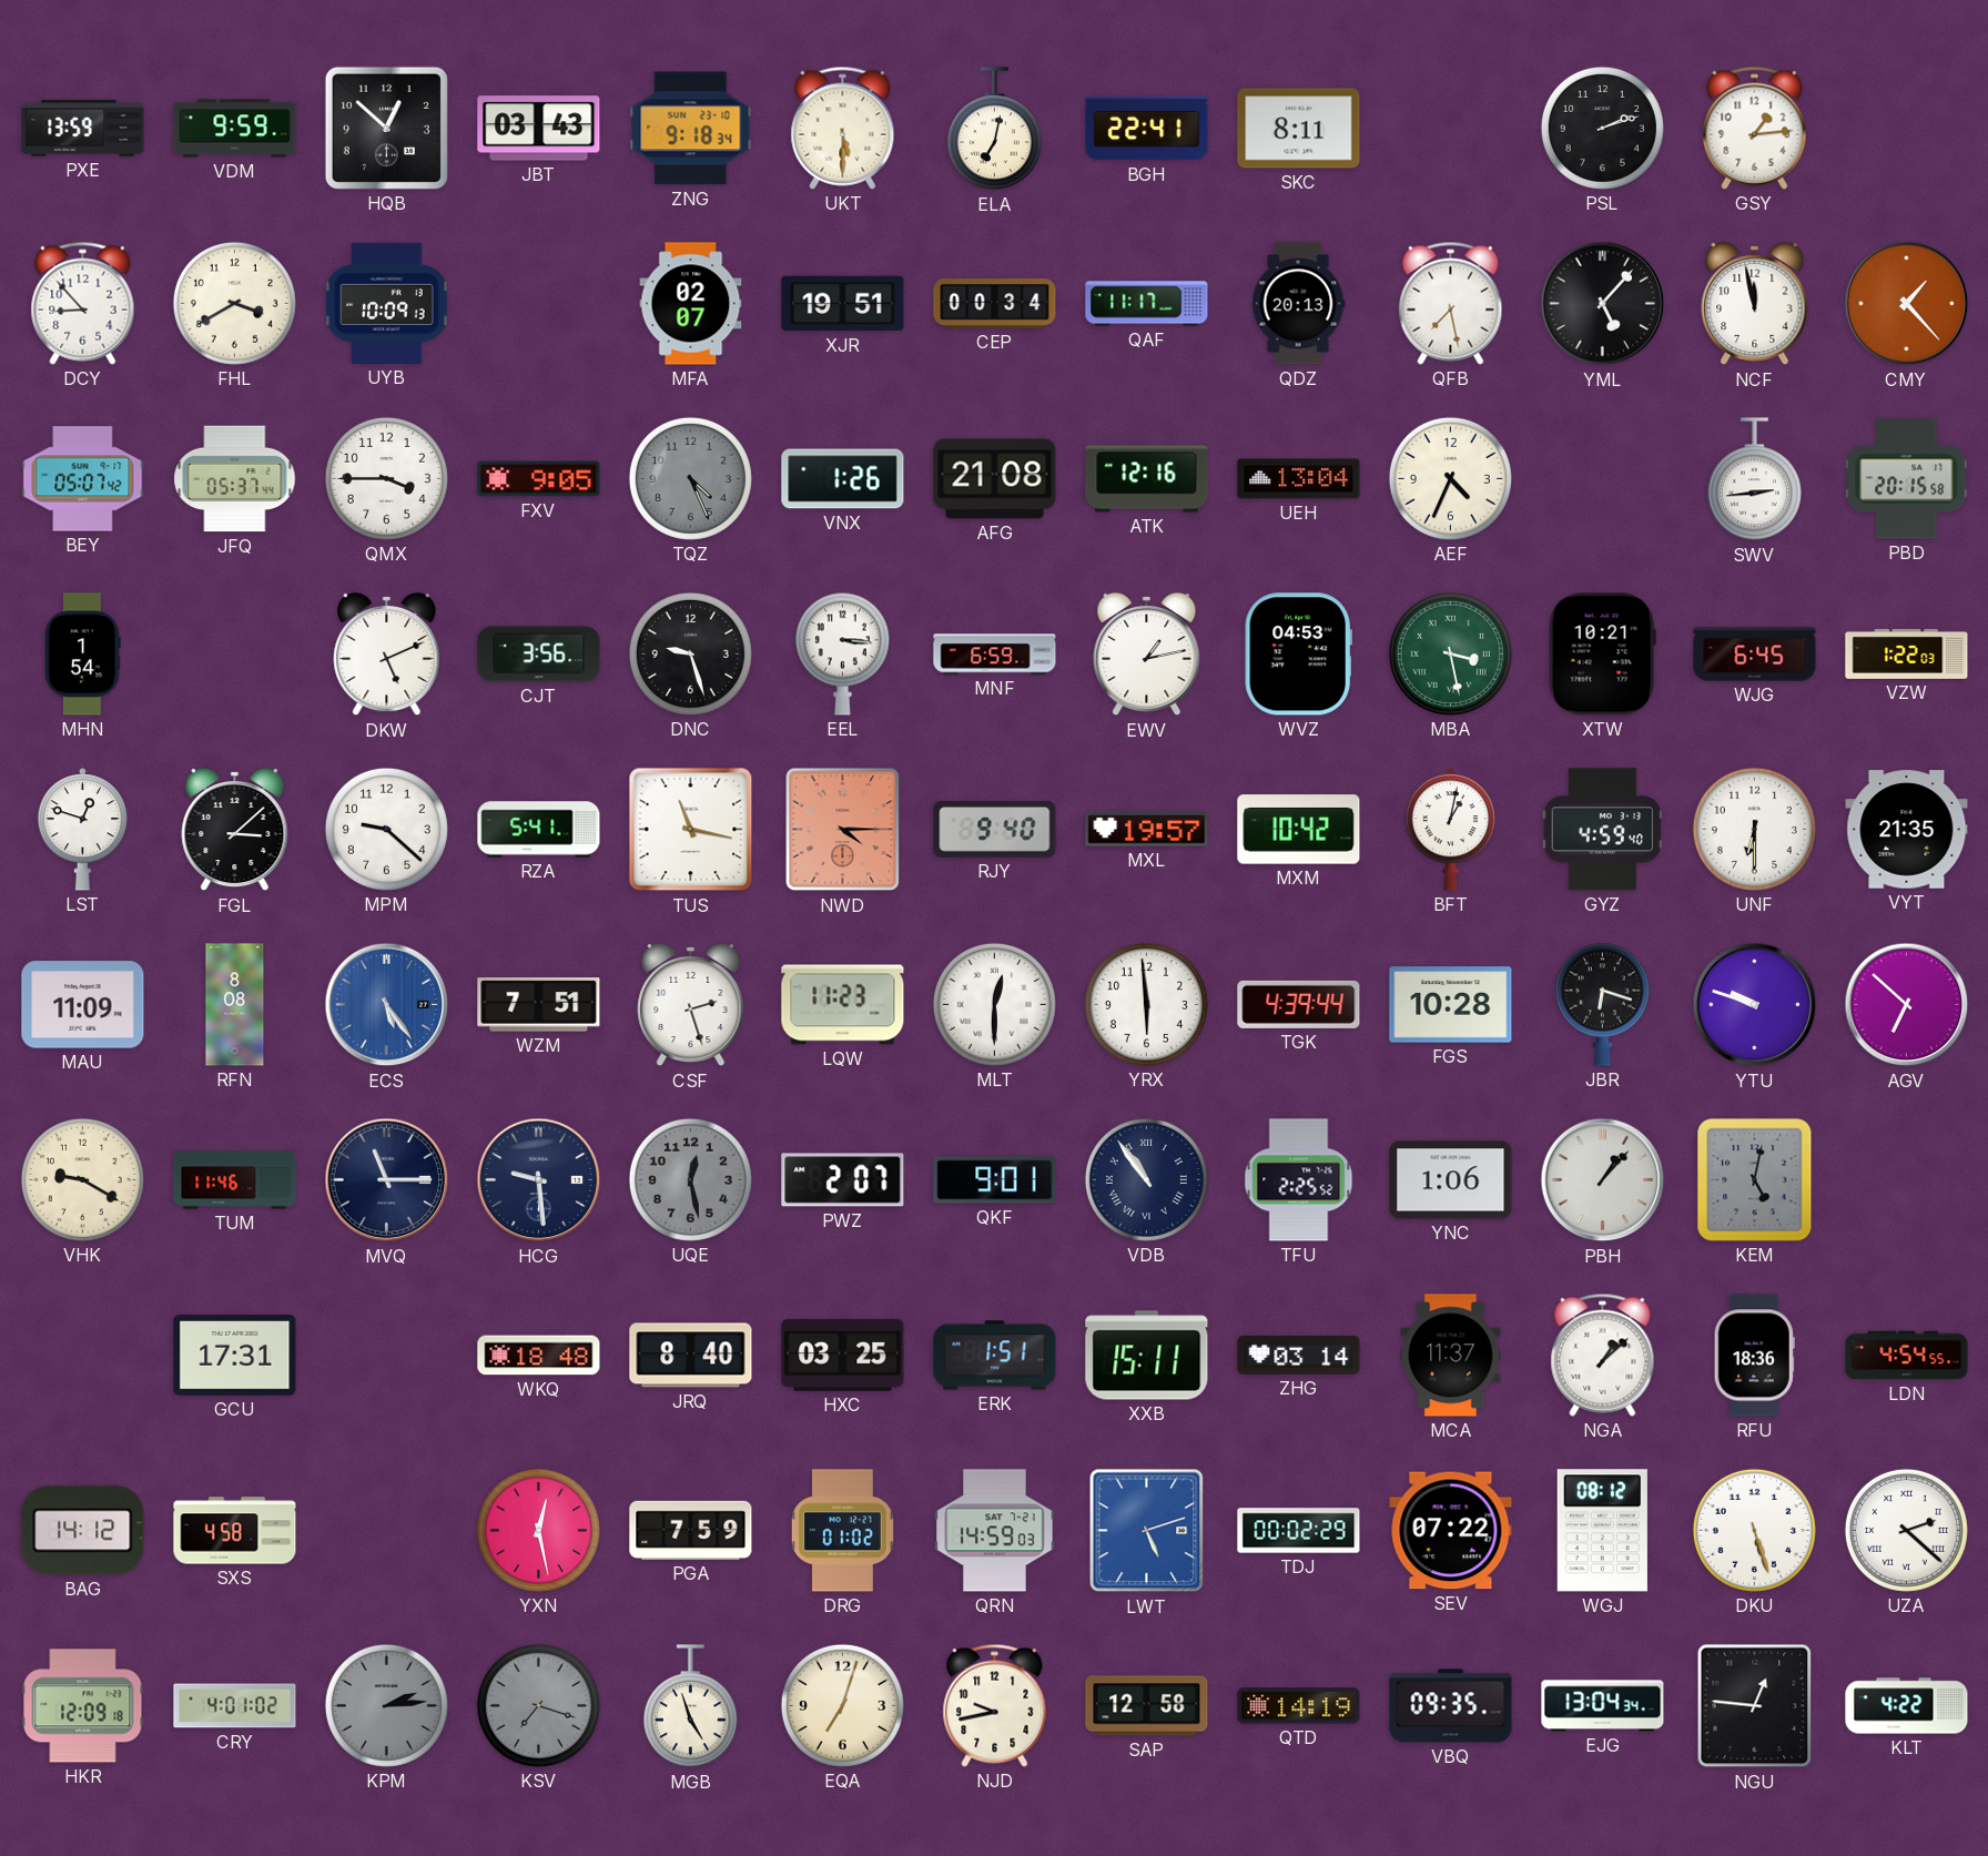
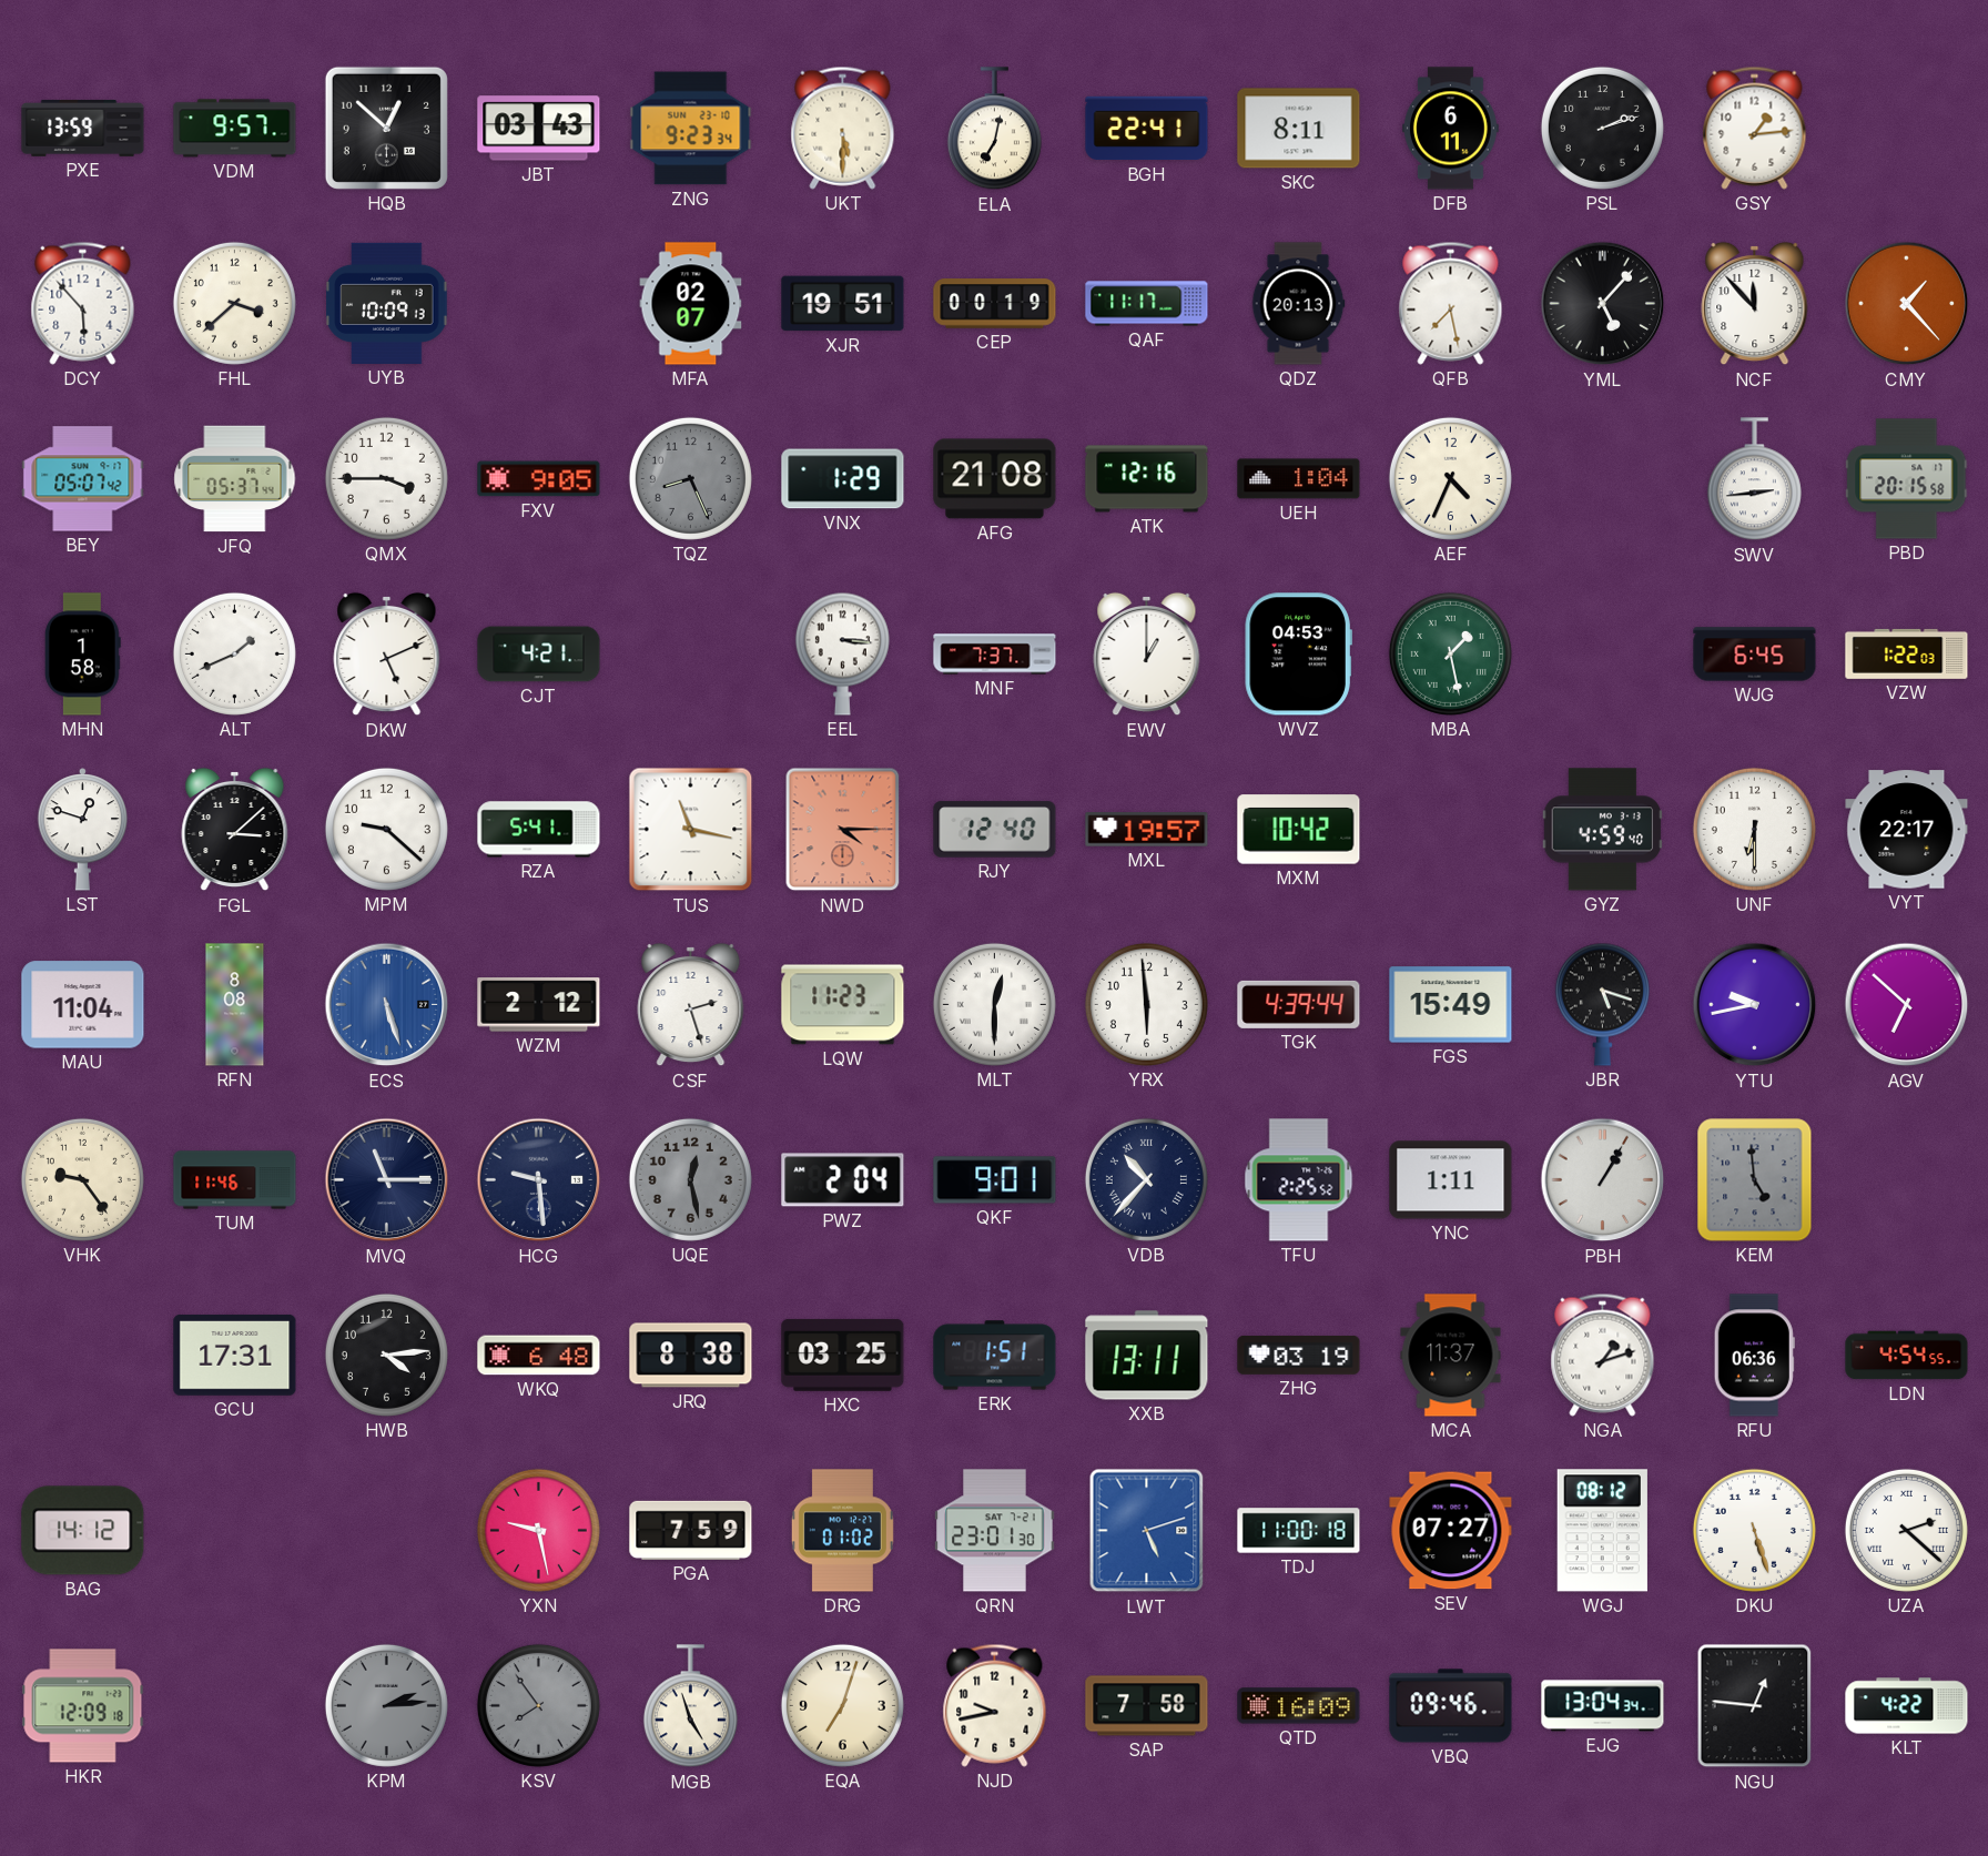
VDM: 9:59 -> 9:57 (235, 129)
ZNG: 9:18 -> 9:23 (691, 129)
DFB: none -> 6:11 (1451, 129)
DCY: 8:53 -> 5:53 (83, 303)
FHL: 3:40 -> 3:38 (234, 303)
CEP: 00:34 -> 00:19 (995, 304)
NCF: 11:58 -> 11:53 (1755, 304)
TQZ: 4:26 -> 8:26 (690, 478)
VNX: 1:26 -> 1:29 (843, 479)
UEH: 13:04 -> 1:04 (1299, 479)
MHN: 1:54 -> 1:58 (82, 655)
ALT: none -> 1:41 (234, 653)
CJT: 3:56 -> 4:21 (539, 655)
DNC: 9:27 -> none (690, 653)
MNF: 6:59 -> 7:37 (995, 655)
EWV: 1:13 -> 1:00 (1147, 655)
MBA: 3:28 -> 1:28 (1450, 653)
XTW: 10:21 -> none (1602, 655)
RJY: 9:40 -> 12:40 (995, 830)
BFT: 1:02 -> none (1451, 830)
VYT: 21:35 -> 22:17 (1907, 830)
MAU: 11:09 -> 11:04 (83, 1005)
ECS: 5:24 -> 5:27 (387, 1005)
WZM: 7:51 -> 2:12 (539, 1005)
FGS: 10:28 -> 15:49 (1451, 1005)
JBR: 6:18 -> 5:18 (1602, 1004)
YTU: 9:48 -> 9:43 (1755, 1005)
VHK: 9:20 -> 9:24 (82, 1179)
PWZ: 2:07 -> 2:04 (843, 1180)
VDB: 10:54 -> 10:37 (1146, 1179)
YNC: 1:06 -> 1:11 (1451, 1180)
PBH: 1:07 -> 1:05 (1603, 1180)
KEM: 5:02 -> 4:59 (1755, 1180)
HWB: none -> 4:14 (386, 1355)
WKQ: 18:48 -> 6:48 (539, 1356)
JRQ: 8:40 -> 8:38 (691, 1356)
XXB: 15:11 -> 13:11 (1147, 1356)
ZHG: 03:14 -> 03:19 (1299, 1355)
NGA: 1:08 -> 1:12 (1603, 1355)
RFU: 18:36 -> 06:36 (1754, 1356)
SXS: 4:58 -> none (235, 1531)
YXN: 12:28 -> 9:28 (538, 1530)
QRN: 14:59 -> 23:01 (995, 1531)
TDJ: 00:02 -> 11:00 (1299, 1531)
SEV: 07:22 -> 07:27 (1451, 1531)
CRY: 4:01 -> none (235, 1706)
KSV: 7:18 -> 7:54 (538, 1705)
SAP: 12:58 -> 7:58 (1147, 1706)
QTD: 14:19 -> 16:09 (1299, 1706)
VBQ: 09:35 -> 09:46 (1451, 1706)
